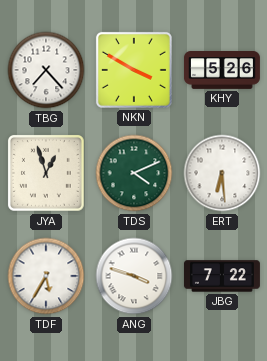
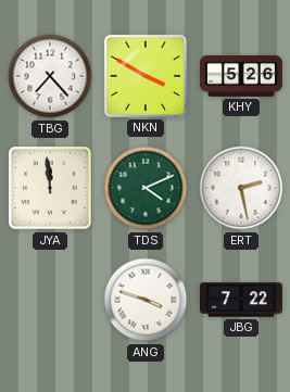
JYA: 12:57 -> 11:59 (50, 188)
ERT: 6:29 -> 2:28 (241, 188)
TDF: 5:35 -> none (46, 276)
